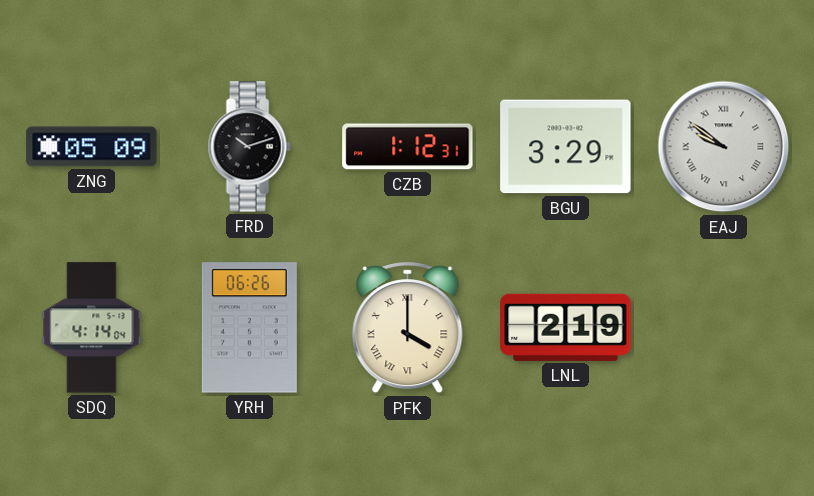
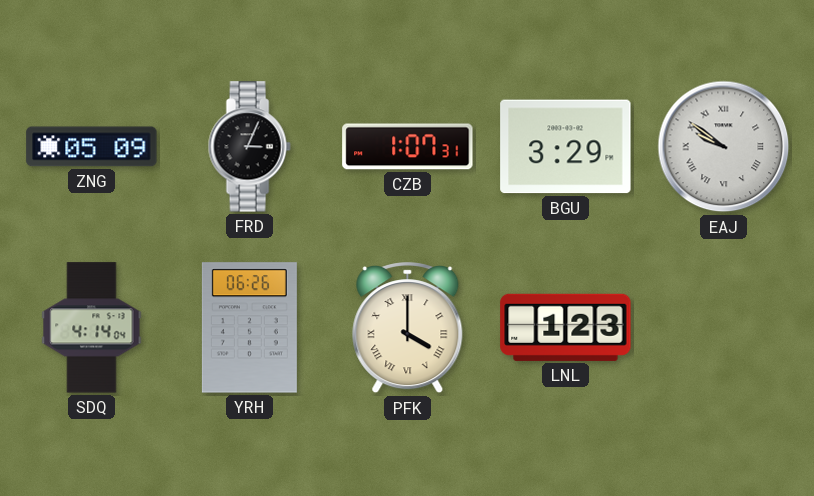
FRD: 10:12 -> 3:04 (249, 147)
CZB: 1:12 -> 1:07 (408, 147)
LNL: 2:19 -> 1:23 (566, 327)
